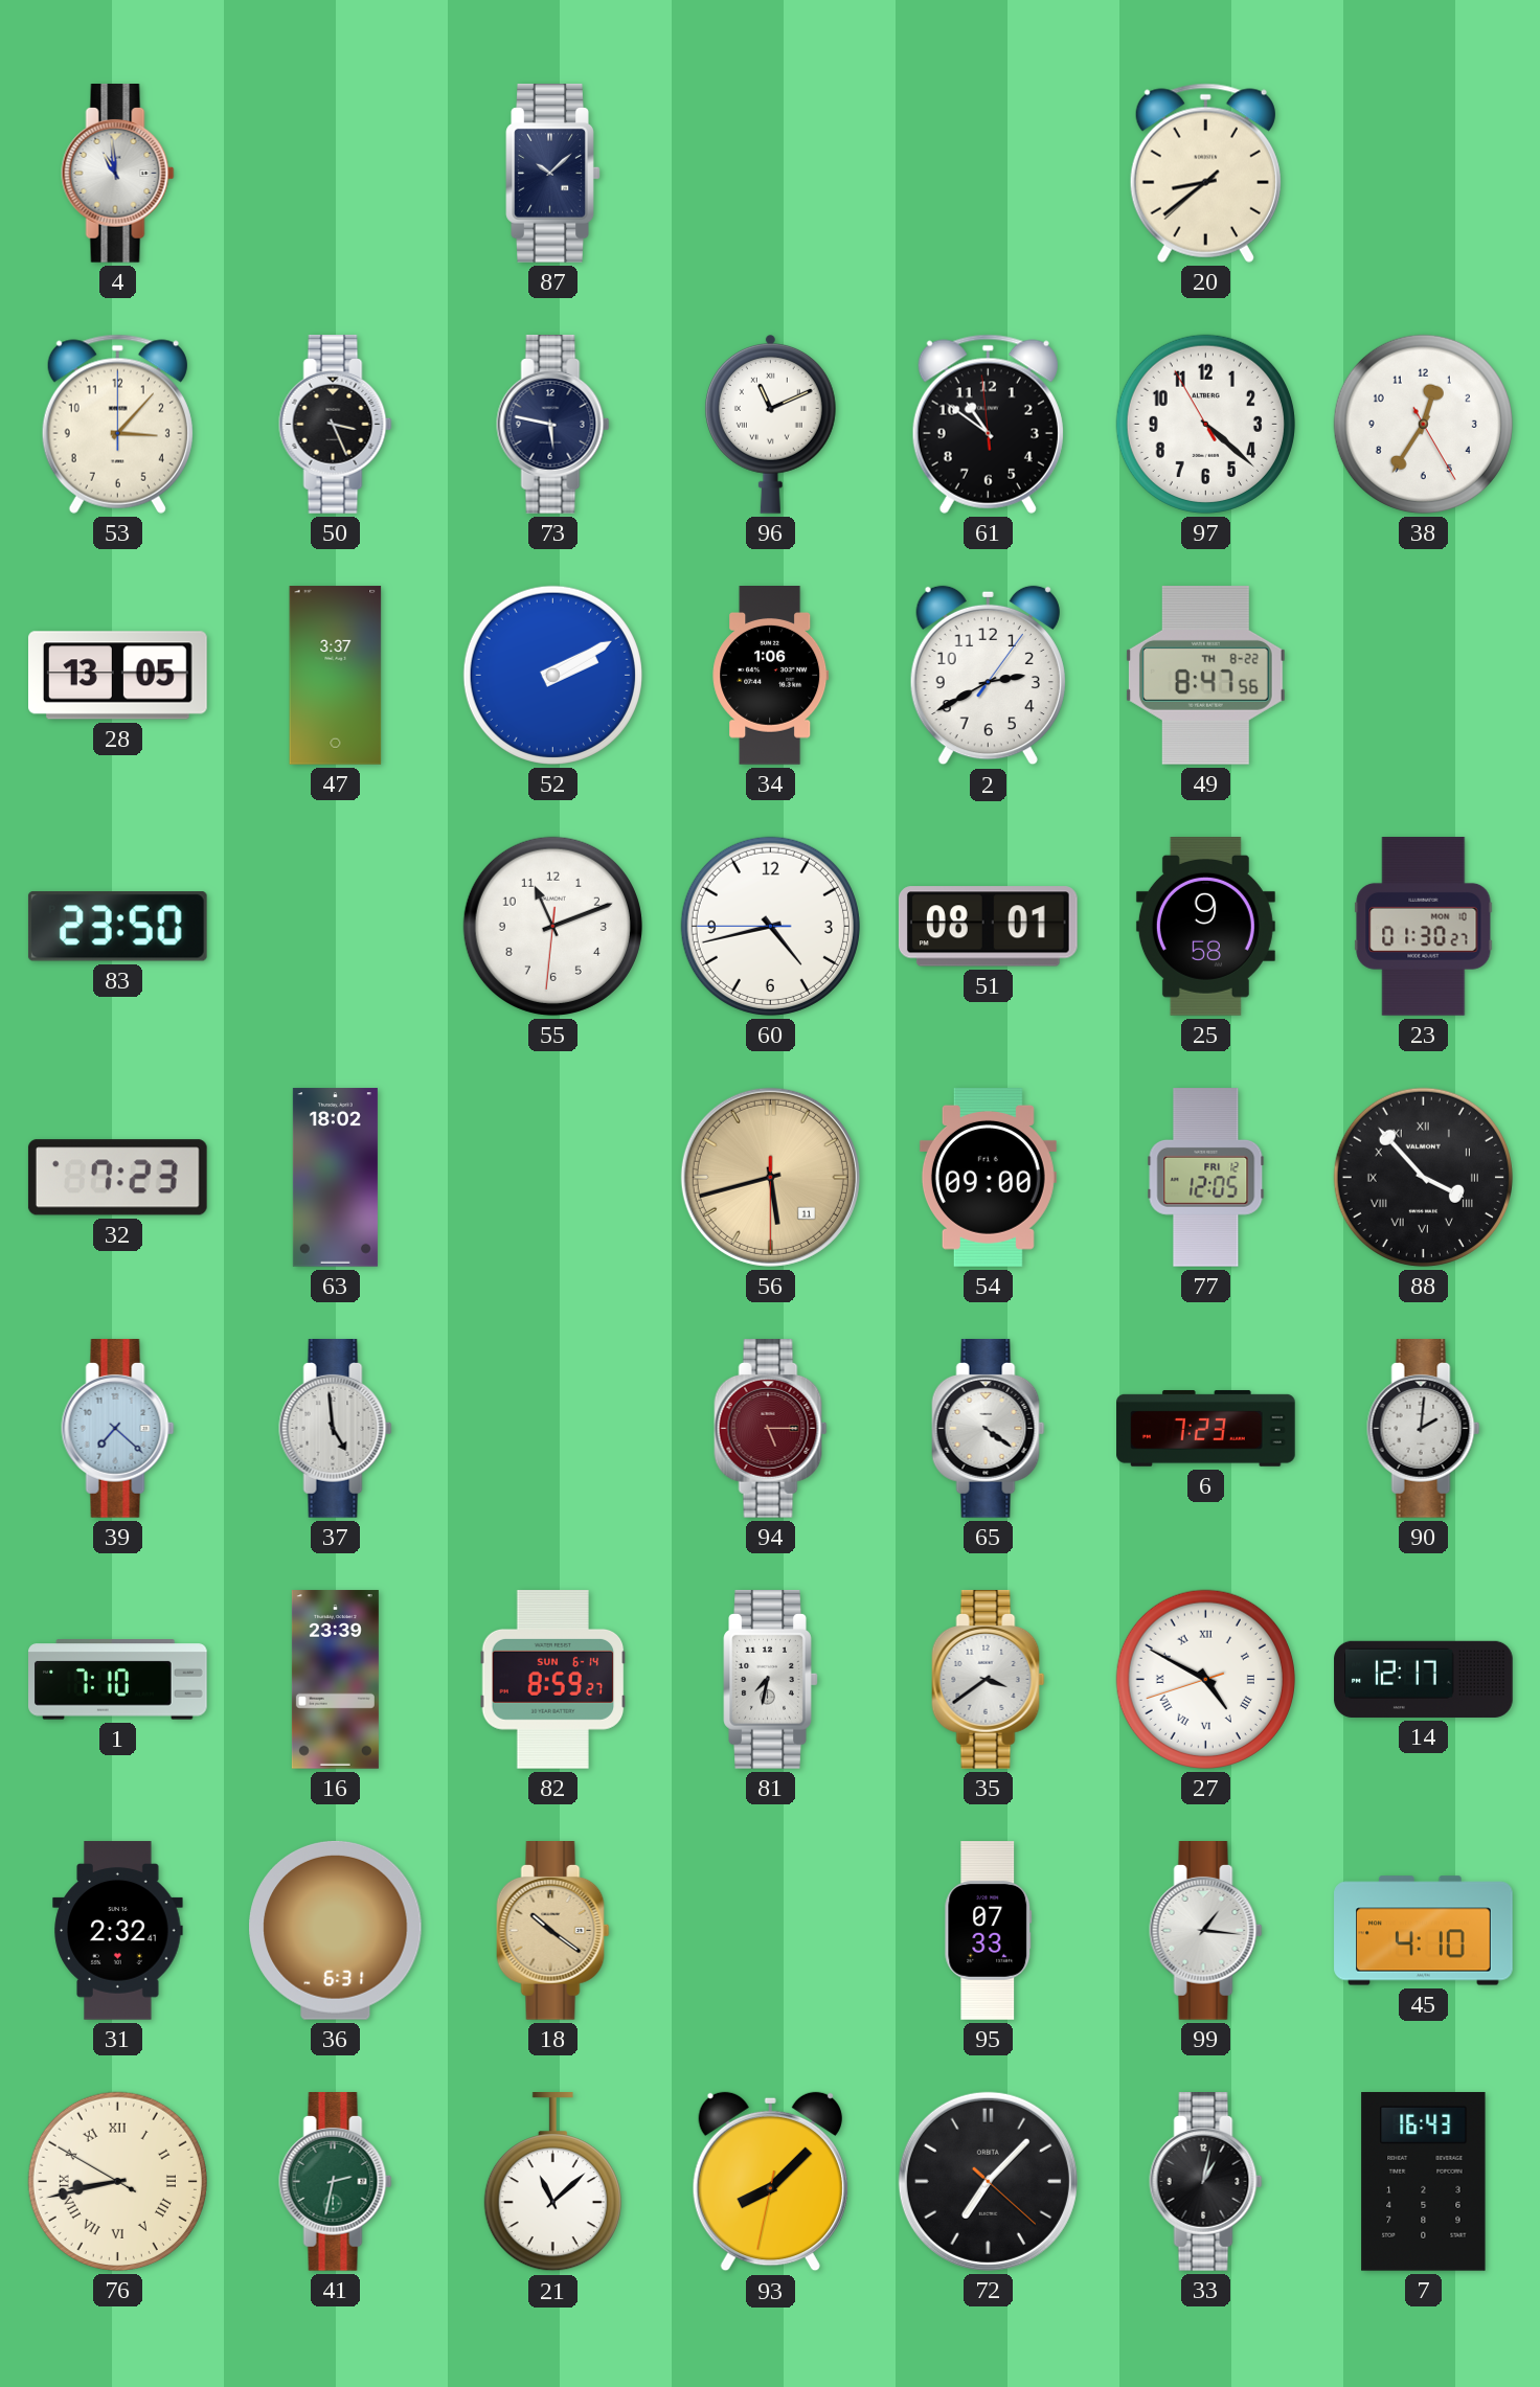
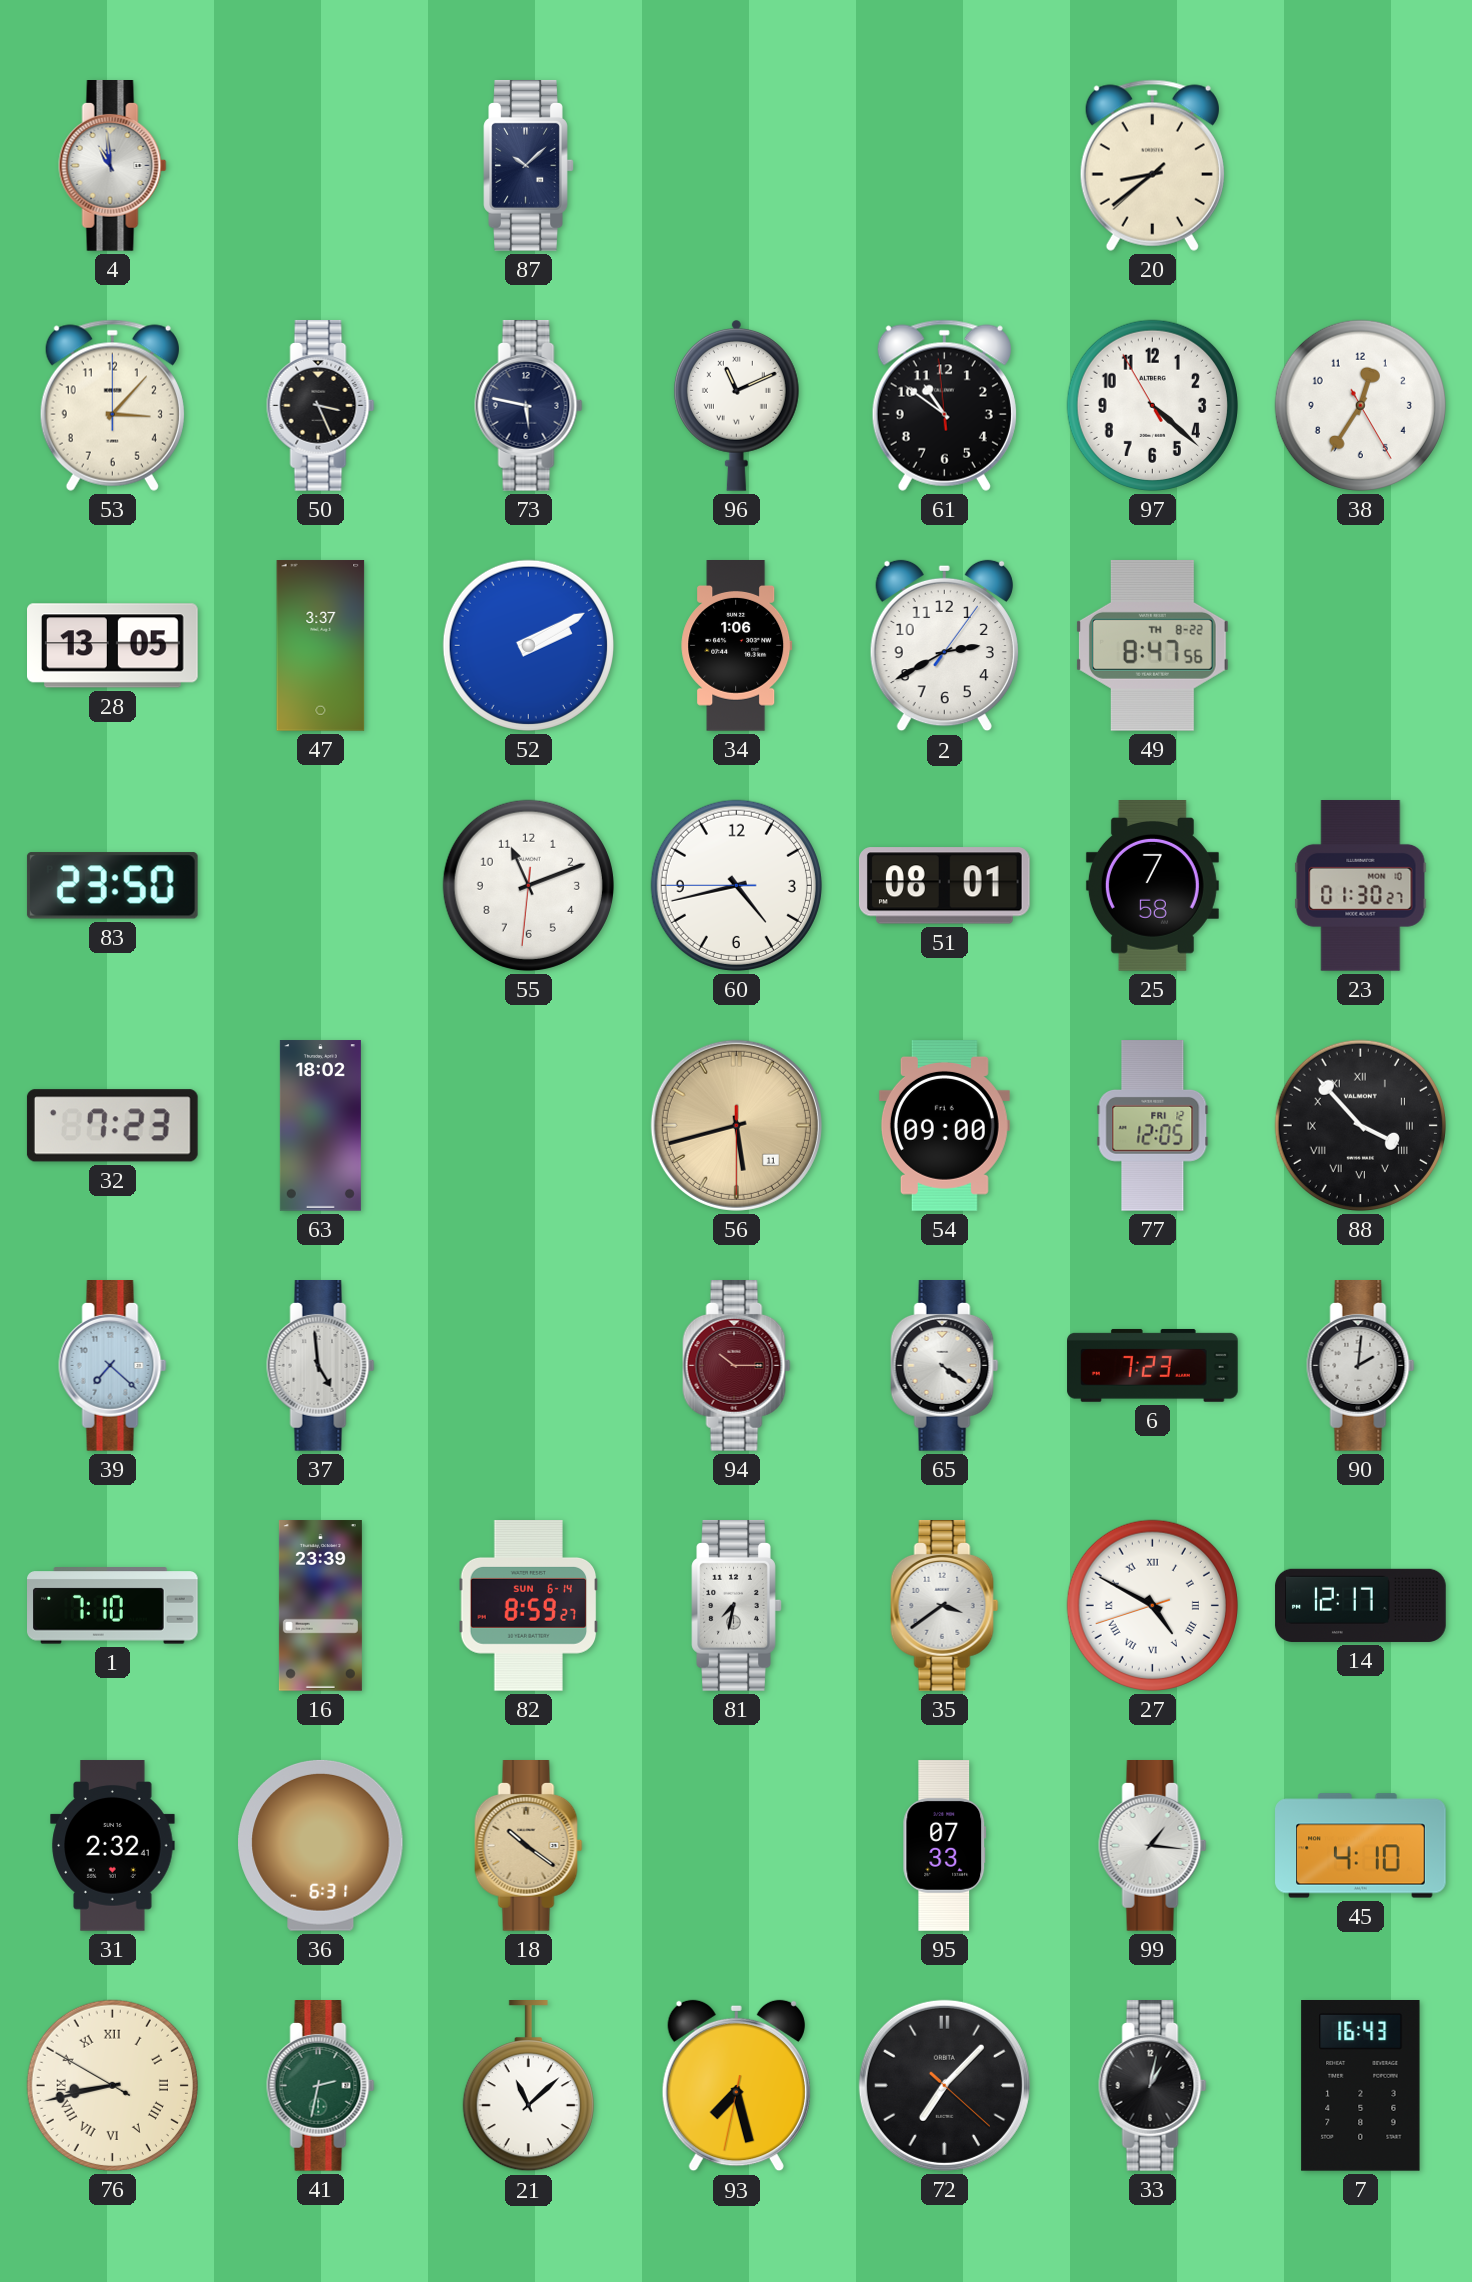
25: 9:58 -> 7:58 (1152, 886)
94: 5:15 -> 10:15 (737, 1366)
93: 8:07 -> 7:27 (736, 2086)
